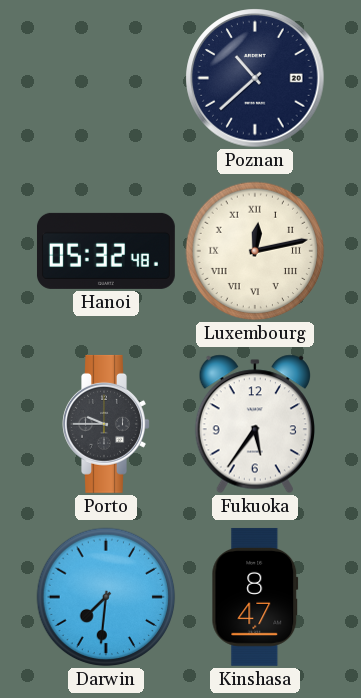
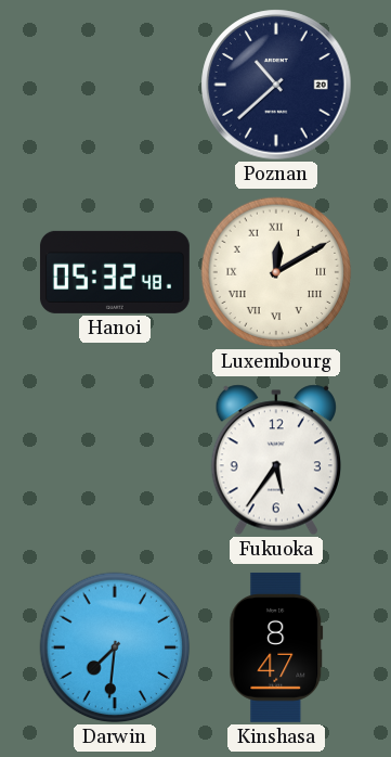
Luxembourg: 12:13 -> 12:10 (276, 272)
Porto: 9:45 -> none (106, 424)
